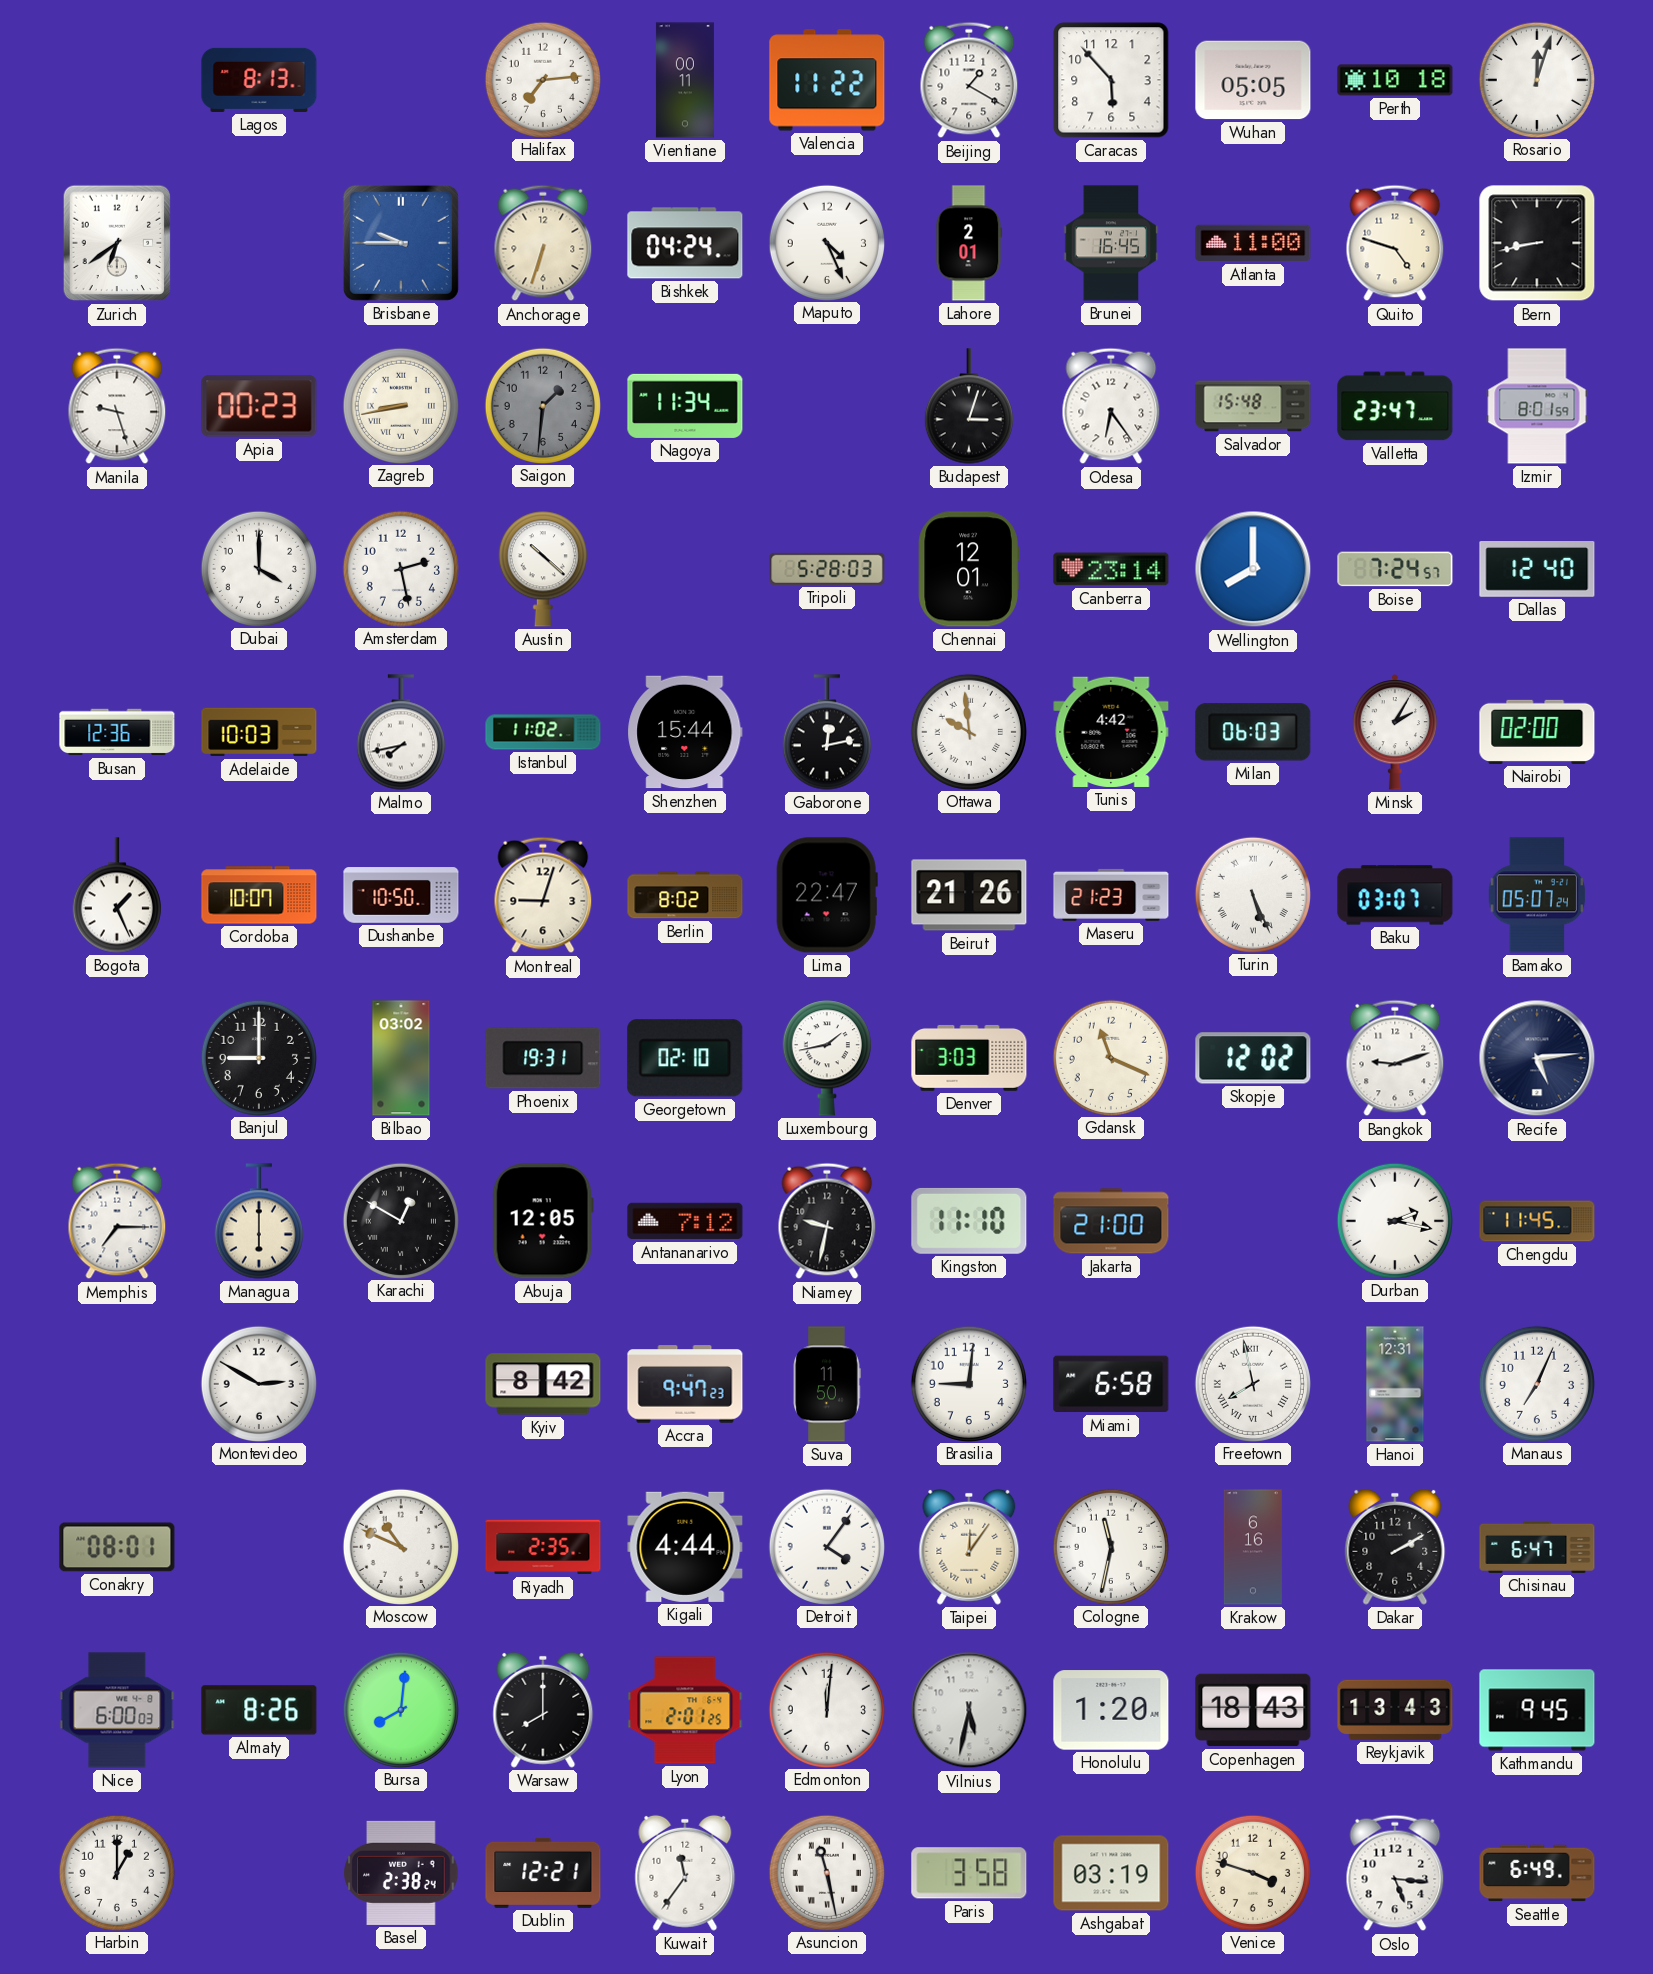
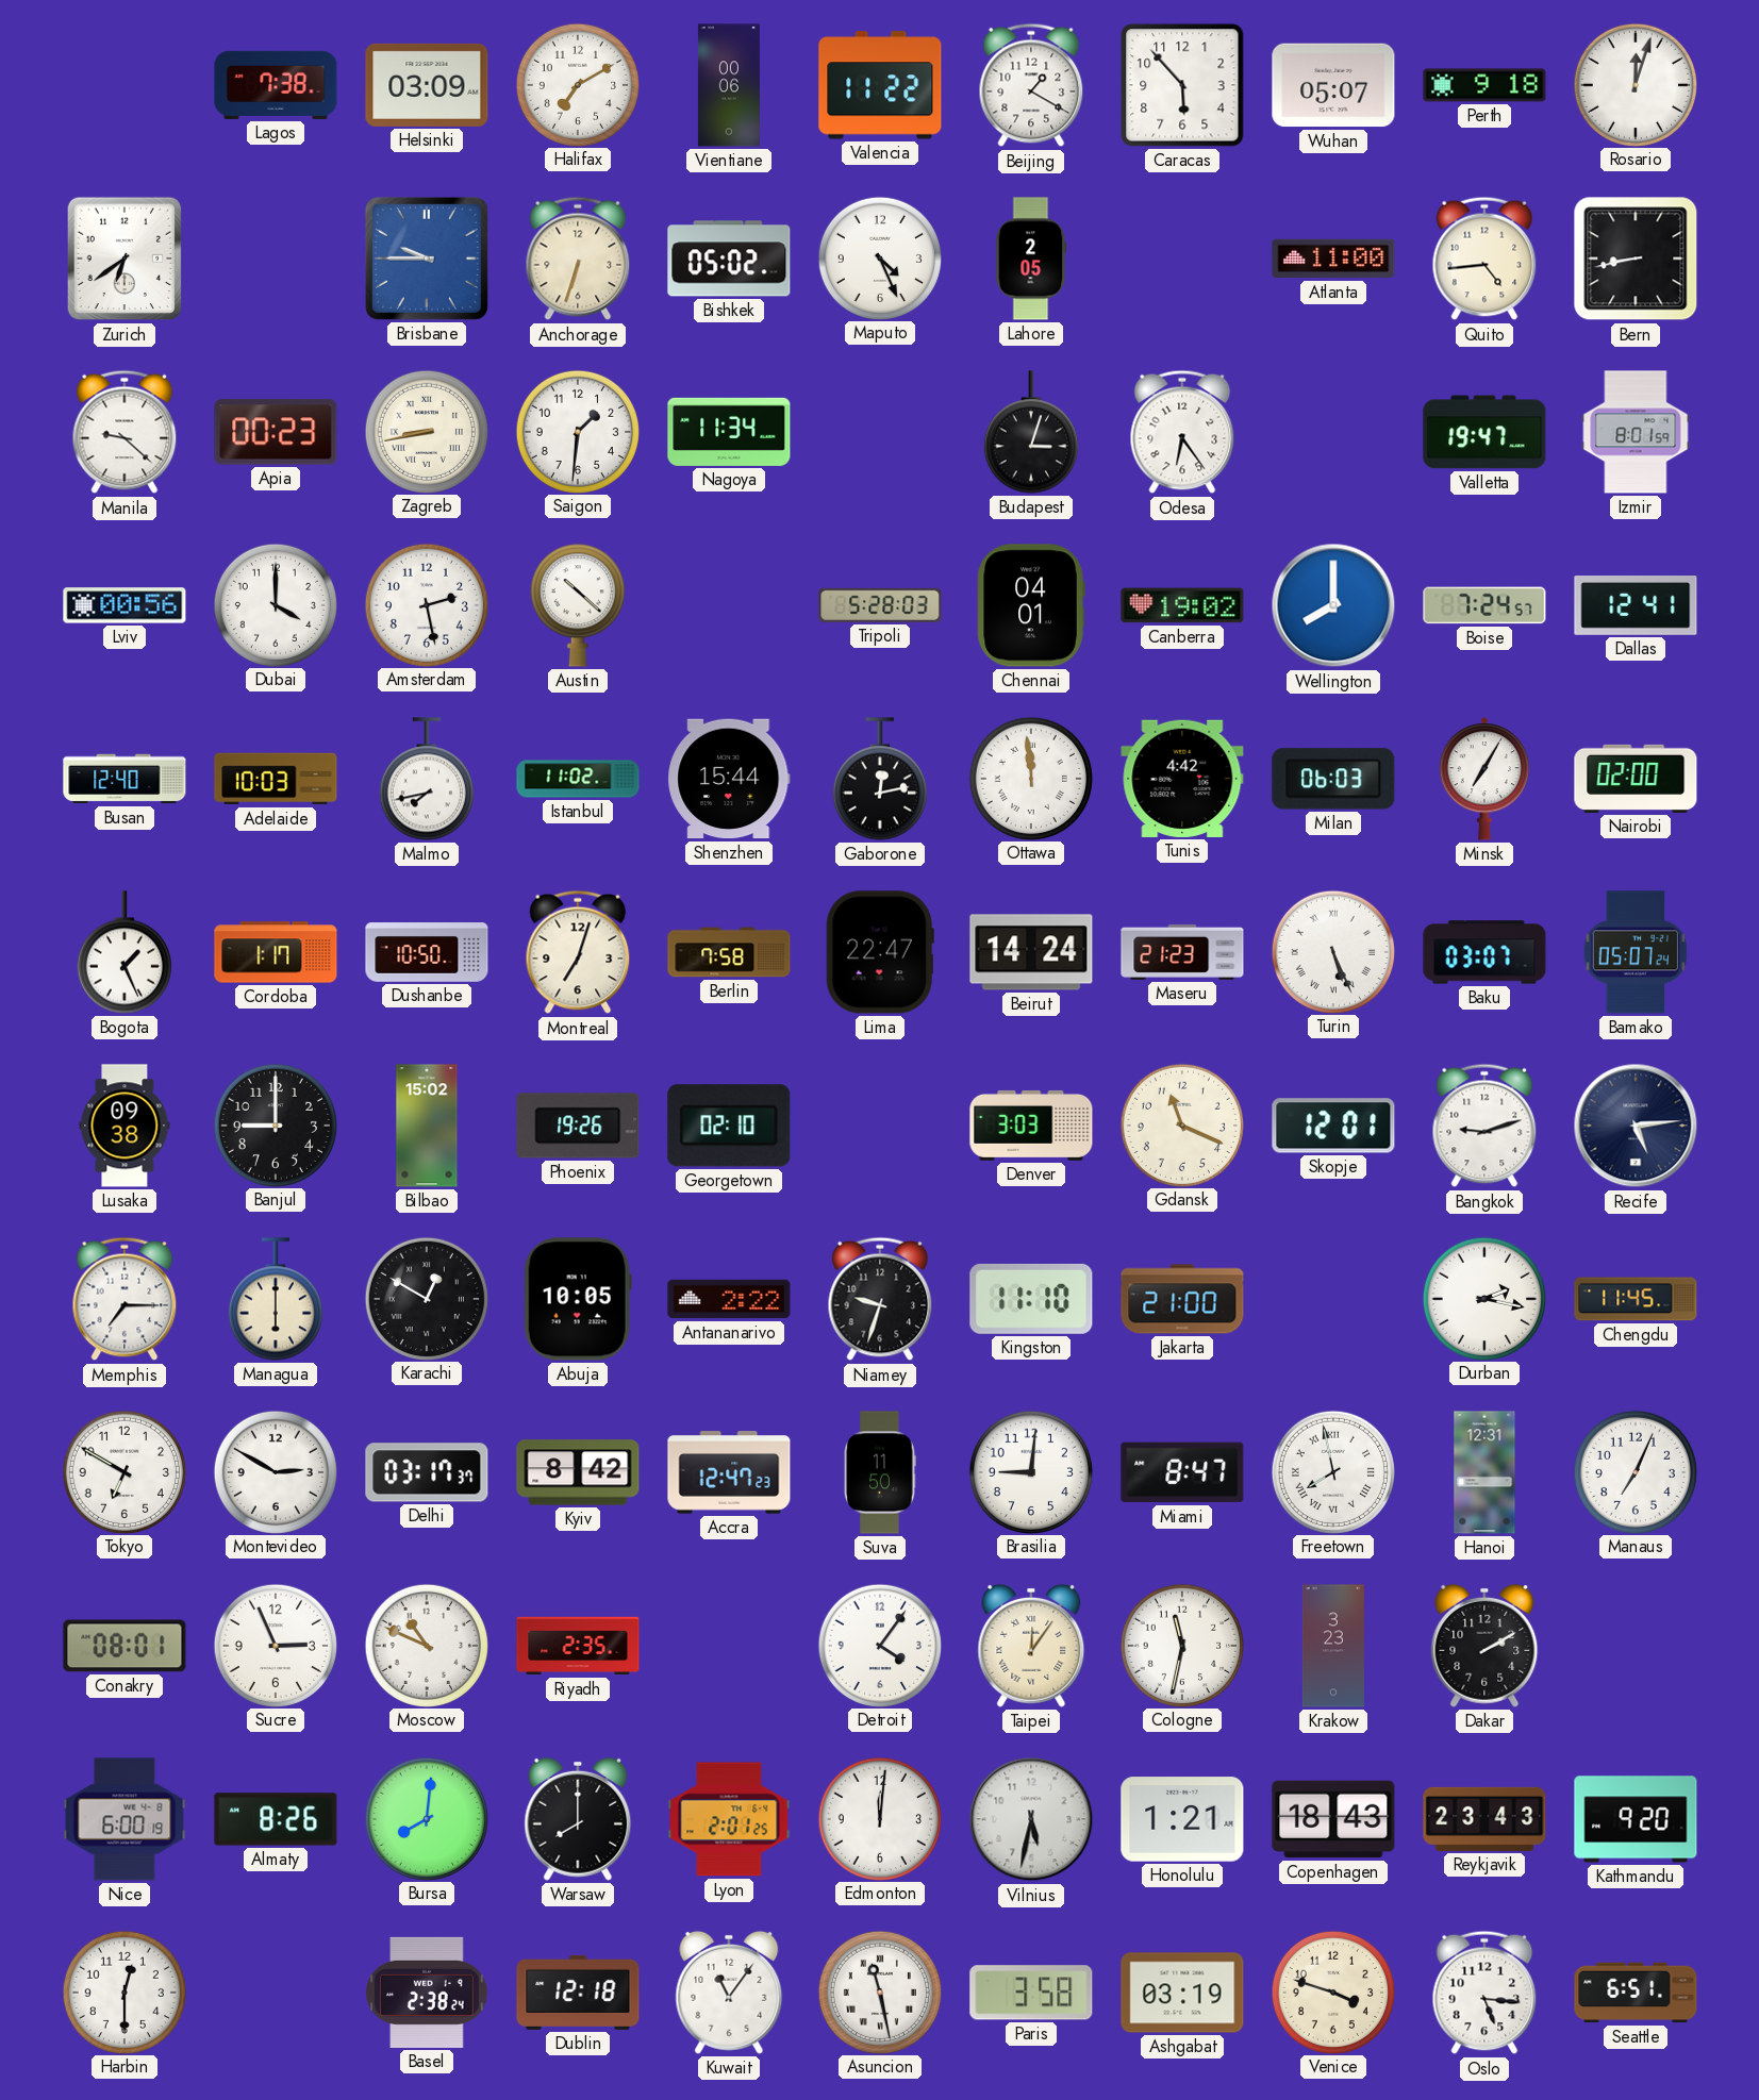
Lagos: 8:13 -> 7:38 (276, 85)
Helsinki: none -> 03:09 (427, 85)
Halifax: 7:14 -> 7:10 (577, 84)
Vientiane: 00:11 -> 00:06 (729, 85)
Wuhan: 05:05 -> 05:07 (1333, 85)
Perth: 10:18 -> 9:18 (1484, 85)
Bishkek: 04:24 -> 05:02 (729, 259)
Lahore: 2:01 -> 2:05 (1031, 259)
Brunei: 16:45 -> none (1111, 243)
Quito: 4:48 -> 4:44 (1484, 259)
Manila: 9:27 -> 9:22 (125, 432)
Saigon dial: grey -> white (577, 431)
Salvador: 15:48 -> none (1253, 406)
Valletta: 23:47 -> 19:47 (1484, 432)
Lviv: none -> 00:56 (125, 605)
Chennai: 12:01 -> 04:01 (1031, 605)
Canberra: 23:14 -> 19:02 (1182, 605)
Dallas: 12:40 -> 12:41 (1636, 606)
Busan: 12:36 -> 12:40 (125, 779)
Ottawa: 9:59 -> 11:59 (1030, 778)
Minsk: 2:05 -> 7:05 (1484, 779)
Cordoba: 10:07 -> 1:17 (276, 952)
Montreal: 9:03 -> 7:03 (578, 952)
Berlin: 8:02 -> 7:58 (729, 952)
Beirut: 21:26 -> 14:24 (1031, 952)
Lusaka: none -> 09:38 (125, 1126)
Bilbao: 03:02 -> 15:02 (427, 1126)
Phoenix: 19:31 -> 19:26 (578, 1126)
Luxembourg: 1:43 -> none (827, 1058)
Skopje: 12:02 -> 12:01 (1333, 1126)
Abuja: 12:05 -> 10:05 (578, 1299)
Antananarivo: 7:12 -> 2:22 (729, 1299)
Niamey: 9:32 -> 9:33 (880, 1299)
Tokyo: none -> 6:50 (123, 1471)
Delhi: none -> 03:17 (427, 1472)
Accra: 9:47 -> 12:47 (729, 1472)
Miami: 6:58 -> 8:47 (1182, 1472)
Sucre: none -> 2:56 (275, 1645)
Kigali: 4:44 -> none (685, 1547)
Krakow: 6:16 -> 3:23 (1333, 1646)
Chisinau: 6:47 -> none (1537, 1547)
Nice: 6:00:03 -> 6:00:19 (125, 1819)
Honolulu: 1:20 -> 1:21 (1182, 1819)
Reykjavik: 13:43 -> 23:43 (1484, 1819)
Kathmandu: 9:45 -> 9:20 (1636, 1819)
Harbin: 1:00 -> 12:30 (123, 1991)
Dublin: 12:21 -> 12:18 (578, 1993)
Kuwait: 11:36 -> 11:06 (729, 1993)
Seattle: 6:49 -> 6:51 (1636, 1993)
